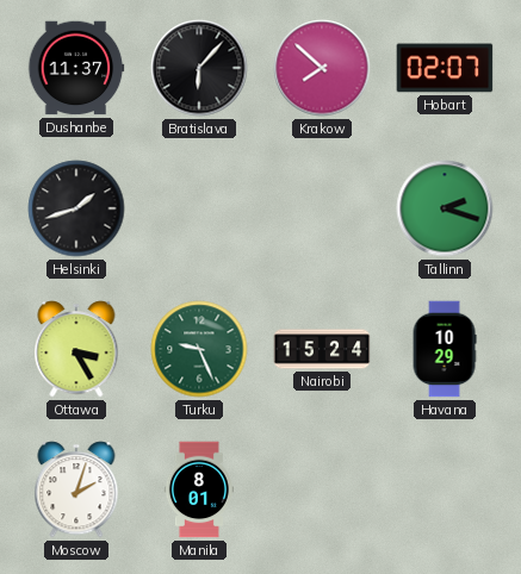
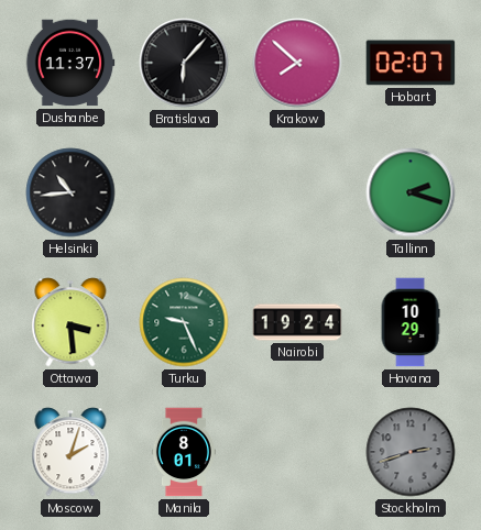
Helsinki: 1:42 -> 10:44 (70, 192)
Ottawa: 3:25 -> 3:29 (70, 322)
Nairobi: 15:24 -> 19:24 (297, 322)
Stockholm: none -> 2:42 (411, 452)
